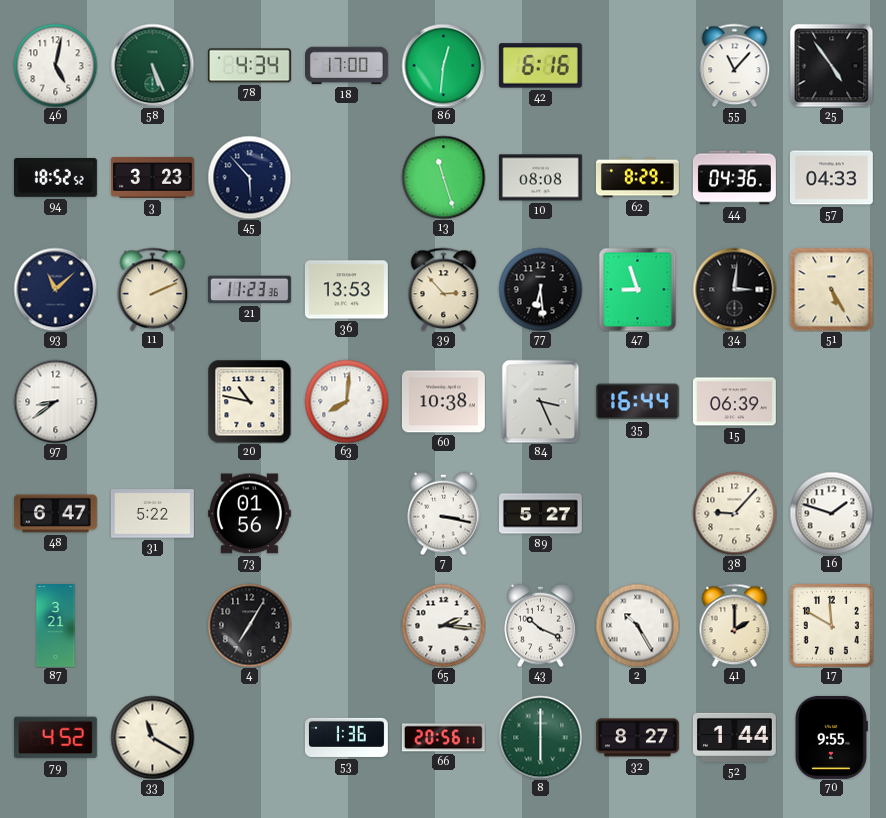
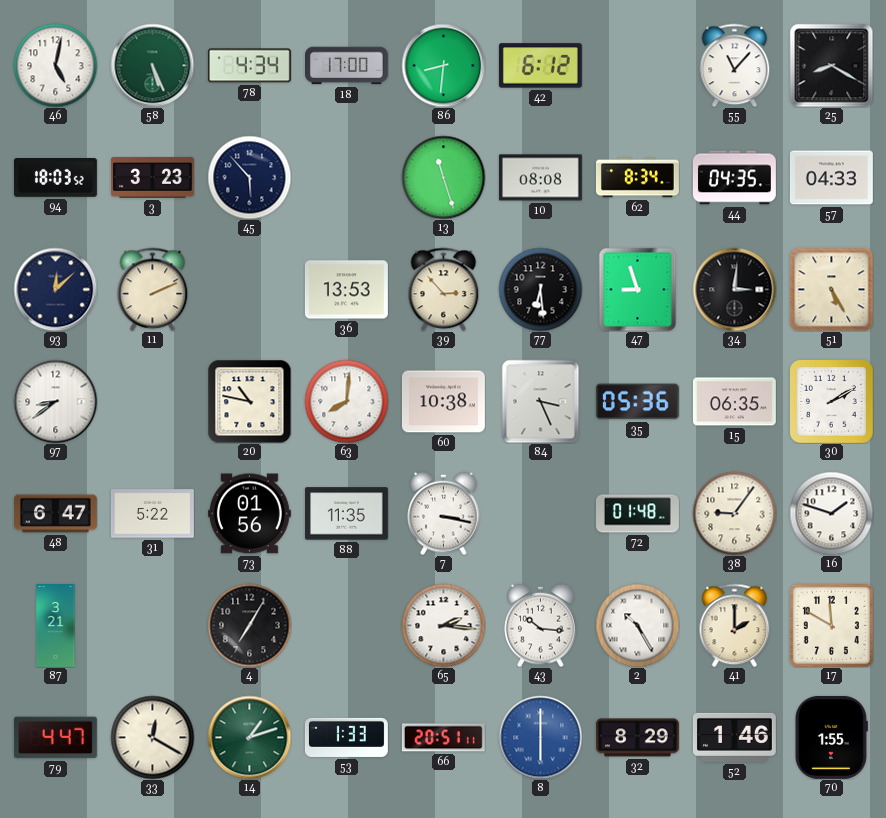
86: 12:31 -> 8:31 (443, 65)
42: 6:16 -> 6:12 (540, 66)
25: 4:54 -> 8:20 (831, 65)
94: 18:52 -> 18:03 (55, 178)
62: 8:29 -> 8:34 (637, 178)
44: 04:36 -> 04:35 (734, 178)
93: 11:08 -> 12:08 (55, 289)
21: 11:23 -> none (249, 290)
35: 16:44 -> 05:36 (637, 402)
15: 06:39 -> 06:35 (734, 402)
30: none -> 2:10 (831, 401)
88: none -> 11:35 (346, 514)
89: 5:27 -> none (541, 514)
72: none -> 01:48 (638, 514)
38: 9:07 -> 9:06 (734, 513)
43: 10:19 -> 10:16 (541, 625)
79: 4:52 -> 4:47 (55, 738)
33: 11:20 -> 12:20 (152, 737)
14: none -> 1:12 (249, 737)
53: 1:36 -> 1:33 (347, 737)
66: 20:56 -> 20:51 (443, 738)
8 dial: green -> blue (540, 737)
32: 8:27 -> 8:29 (637, 738)
52: 1:44 -> 1:46 (734, 737)
70: 9:55 -> 1:55 (831, 737)
